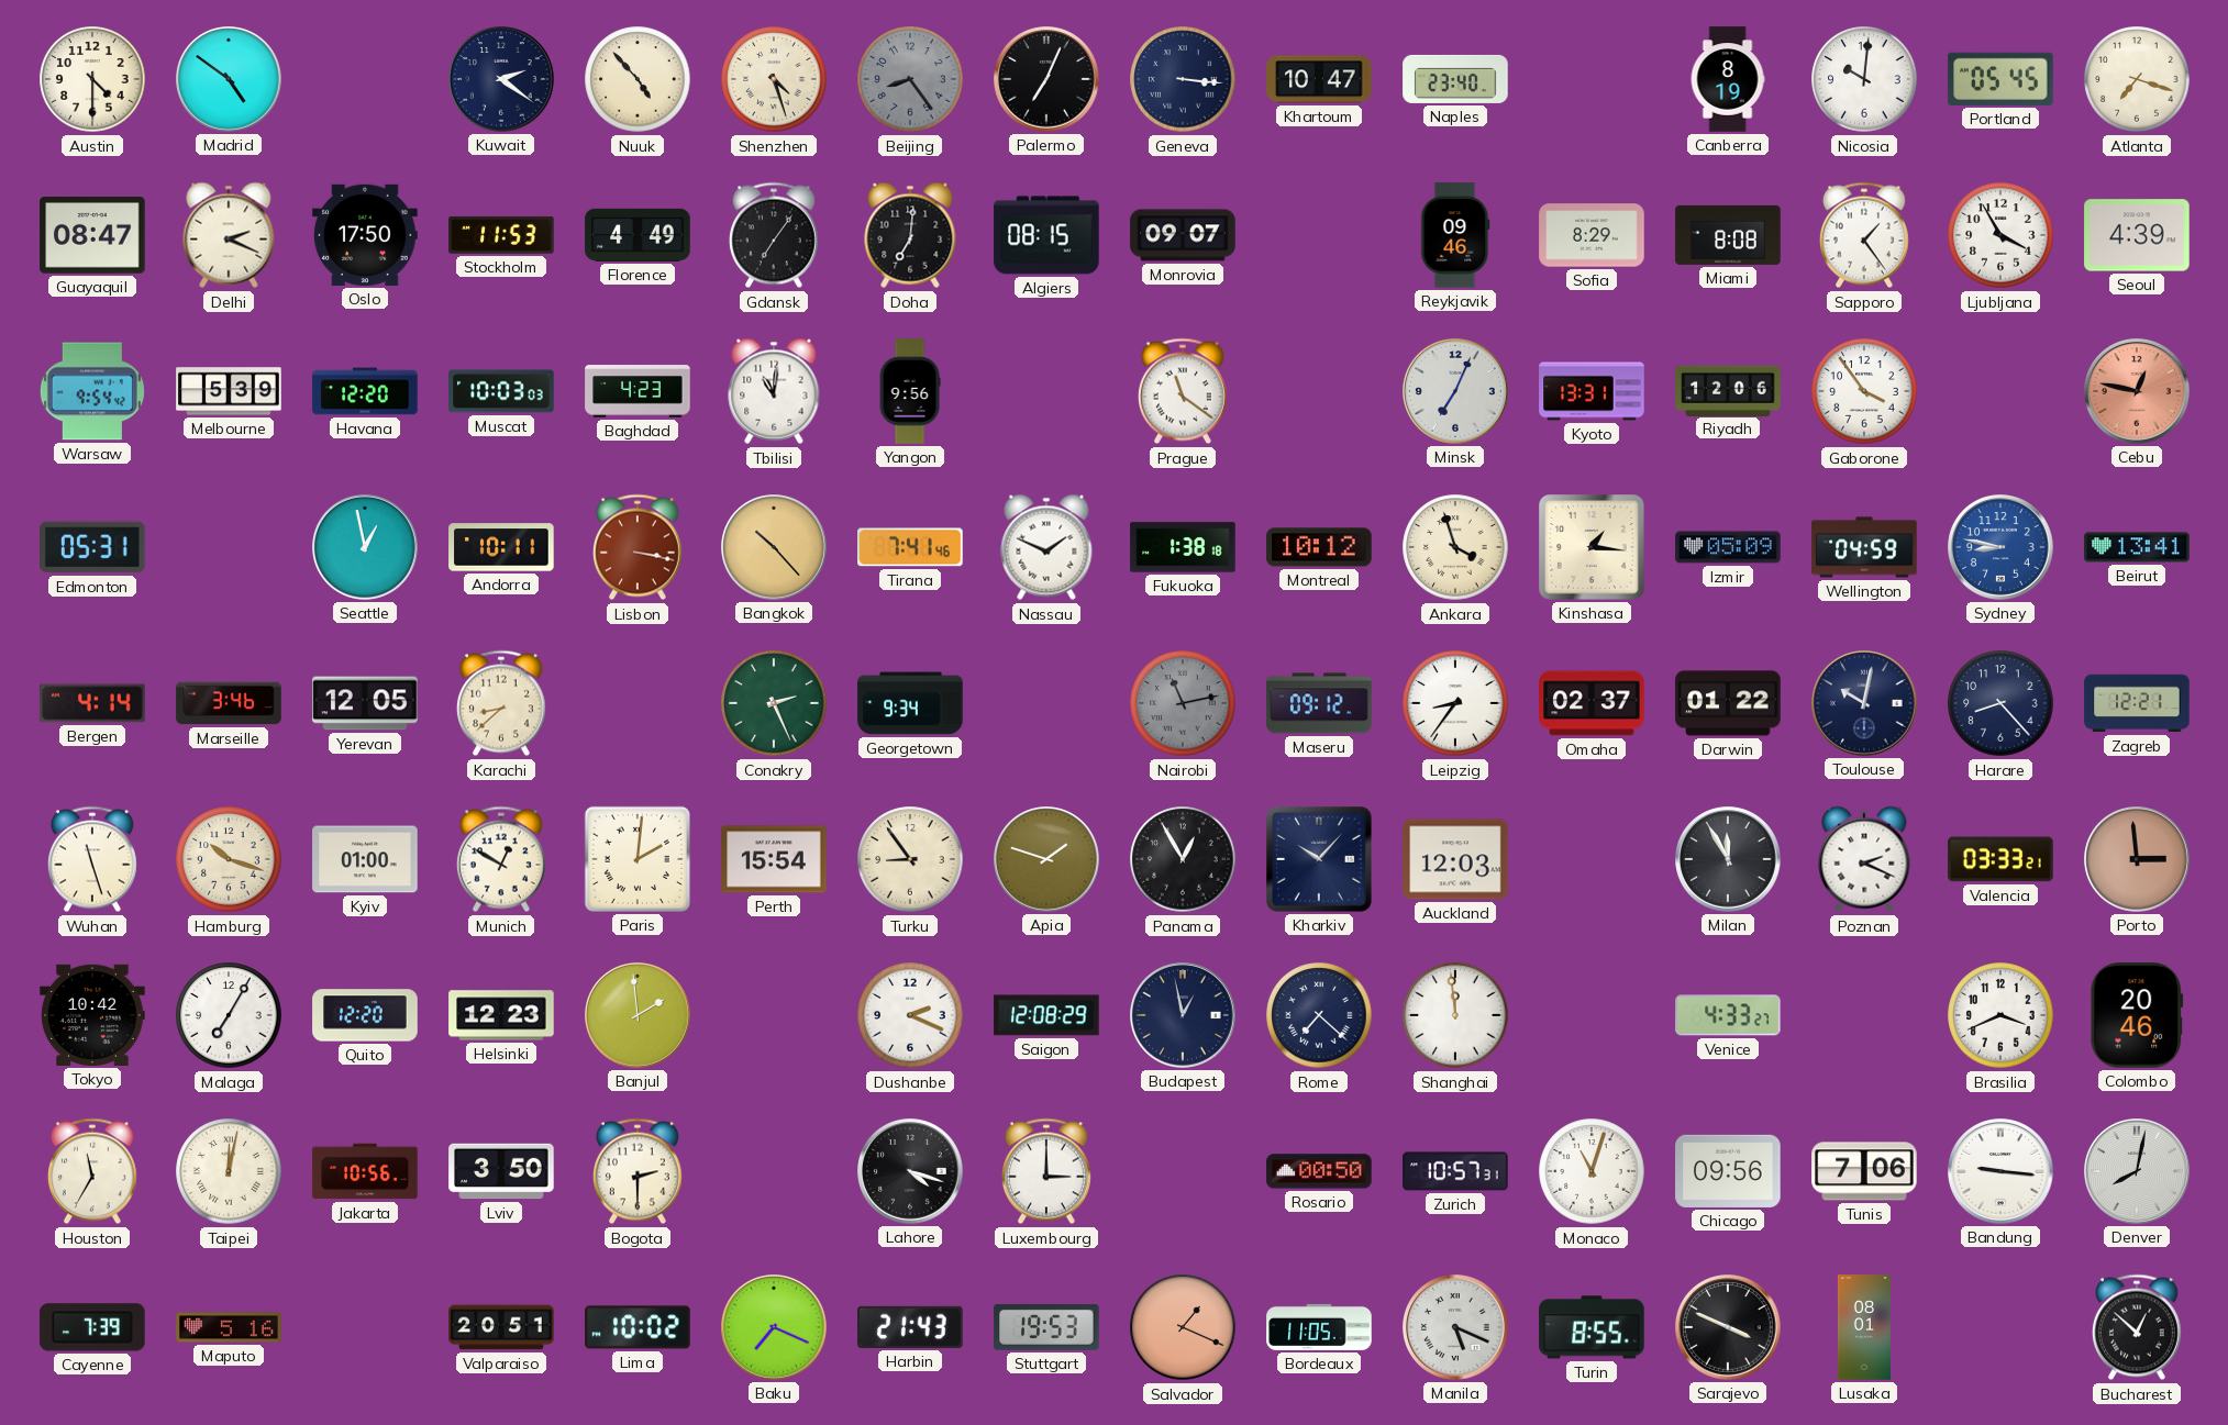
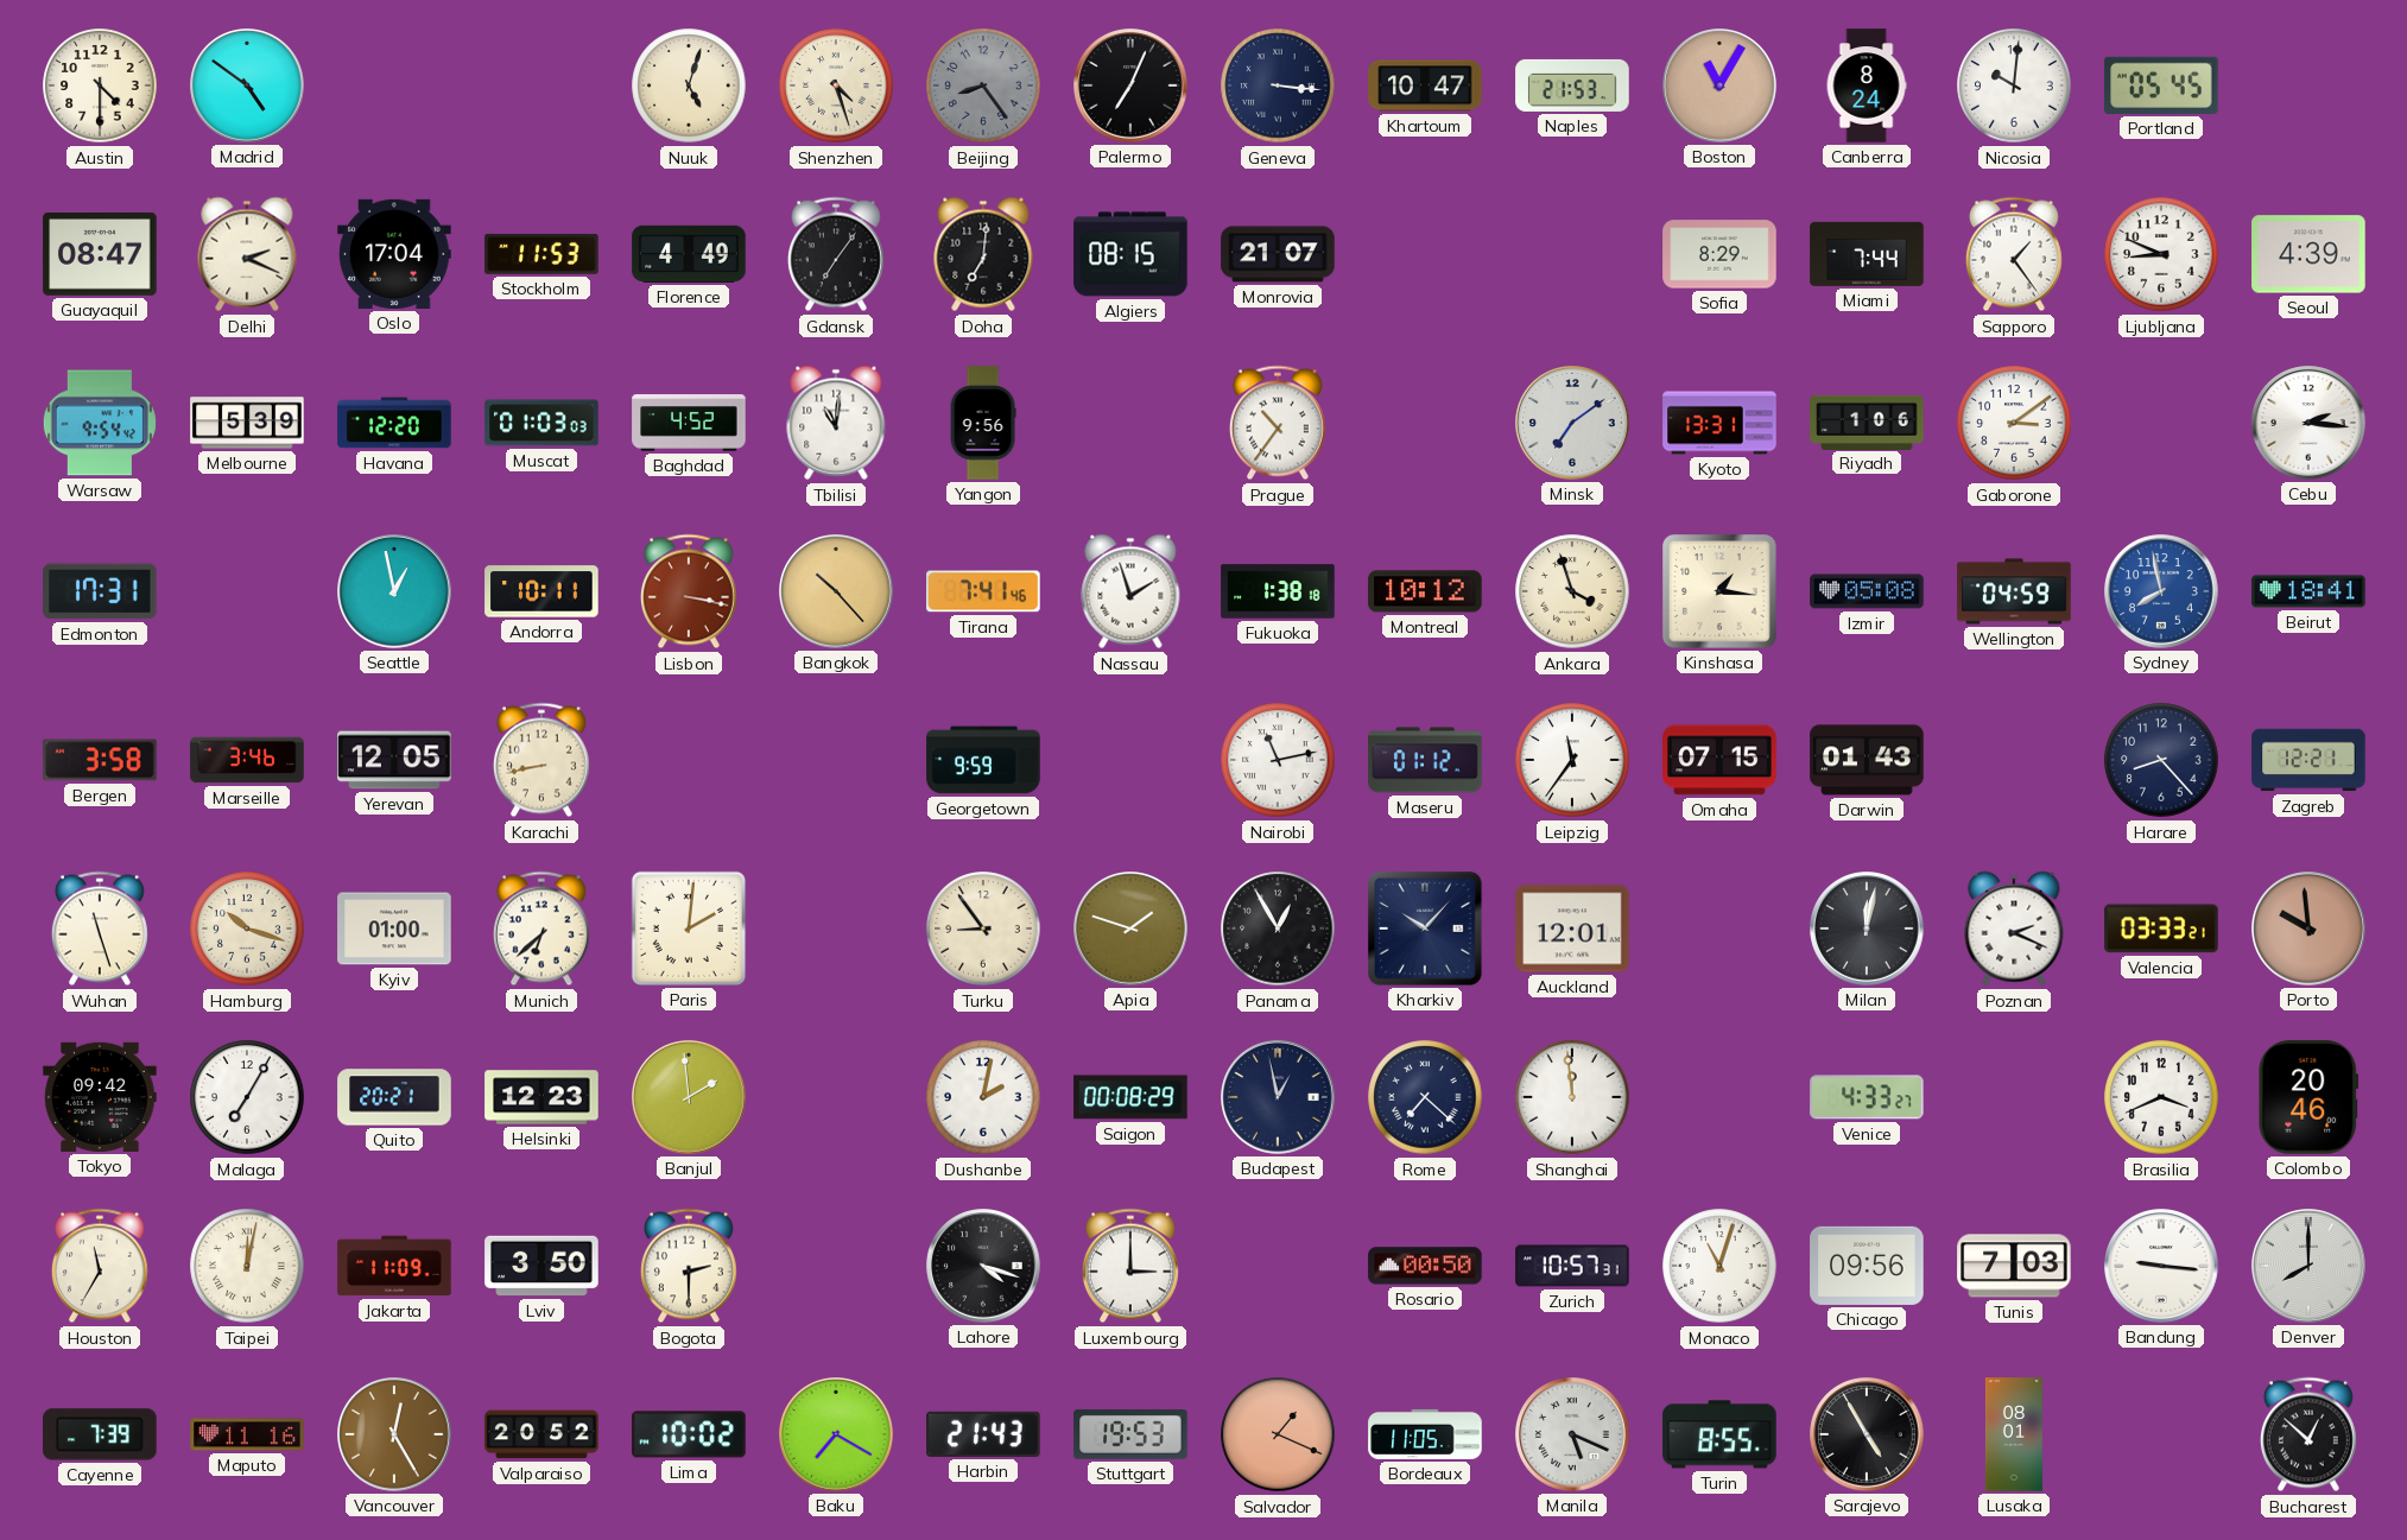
Kuwait: 2:21 -> none (501, 79)
Nuuk: 4:53 -> 5:03 (689, 85)
Naples: 23:40 -> 21:53 (1572, 85)
Boston: none -> 11:05 (1719, 85)
Canberra: 8:19 -> 8:24 (1867, 85)
Atlanta: 7:18 -> none (2137, 79)
Oslo: 17:50 -> 17:04 (394, 254)
Monrovia: 09:07 -> 21:07 (1278, 254)
Reykjavik: 09:46 -> none (1455, 235)
Miami: 8:08 -> 7:44 (1867, 254)
Ljubljana: 3:55 -> 8:49 (2161, 254)
Muscat: 10:03 -> 01:03 (541, 423)
Baghdad: 4:23 -> 4:52 (689, 423)
Prague: 11:21 -> 10:36 (1278, 423)
Minsk: 7:04 -> 7:09 (1572, 423)
Riyadh: 12:06 -> 1:06 (1867, 422)
Gaborone: 3:54 -> 3:09 (2014, 423)
Cebu: 12:47 -> 2:16 (2308, 423)
Cebu dial: salmon -> white (2308, 423)
Edmonton: 05:31 -> 17:31 (100, 591)
Nassau: 1:49 -> 1:57 (1130, 591)
Izmir: 05:09 -> 05:08 (1867, 591)
Sydney: 8:47 -> 7:58 (2161, 591)
Beirut: 13:41 -> 18:41 (2308, 591)
Bergen: 4:14 -> 3:58 (100, 760)
Karachi: 8:38 -> 8:43 (541, 760)
Conakry: 2:26 -> none (774, 703)
Georgetown: 9:34 -> 9:59 (983, 760)
Nairobi dial: grey -> white (1278, 760)
Maseru: 09:12 -> 01:12 (1425, 760)
Leipzig: 8:36 -> 11:36 (1572, 760)
Omaha: 02:37 -> 07:15 (1719, 760)
Darwin: 01:22 -> 01:43 (1867, 760)
Toulouse: 10:02 -> none (1864, 703)
Munich: 12:50 -> 6:38 (541, 929)
Perth: 15:54 -> none (774, 859)
Auckland: 12:03 -> 12:01 (1572, 929)
Milan: 11:55 -> 12:02 (1867, 929)
Porto: 2:59 -> 9:59 (2308, 929)
Tokyo: 10:42 -> 09:42 (100, 1097)
Quito: 12:20 -> 20:21 (394, 1097)
Dushanbe: 2:19 -> 2:02 (983, 1097)
Saigon: 12:08 -> 00:08 (1130, 1097)
Jakarta: 10:56 -> 11:09 (394, 1266)
Tunis: 7:06 -> 7:03 (2014, 1266)
Denver: 8:02 -> 8:00 (2308, 1266)
Maputo: 5:16 -> 11:16 (247, 1434)
Vancouver: none -> 12:25 (394, 1434)
Valparaiso: 20:51 -> 20:52 (541, 1434)
Baku: 7:19 -> 7:20 (836, 1434)
Sarajevo: 3:49 -> 4:55 (1867, 1434)
